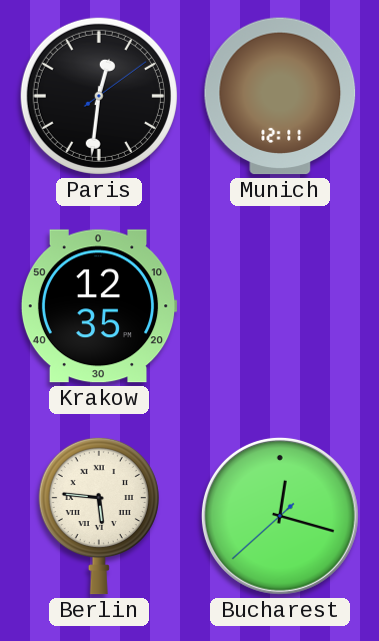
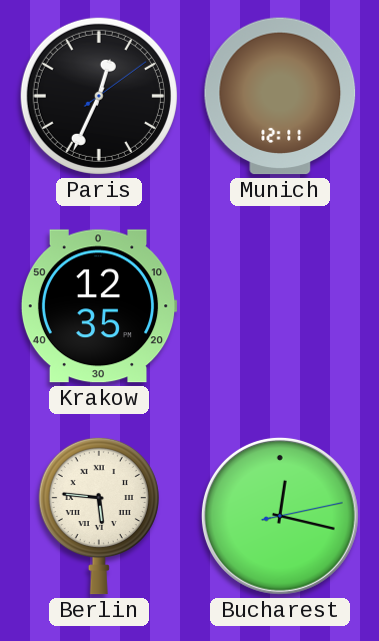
Paris: 12:31 -> 12:34 (99, 96)
Bucharest: 12:17:38 -> 12:17:13 (280, 516)
